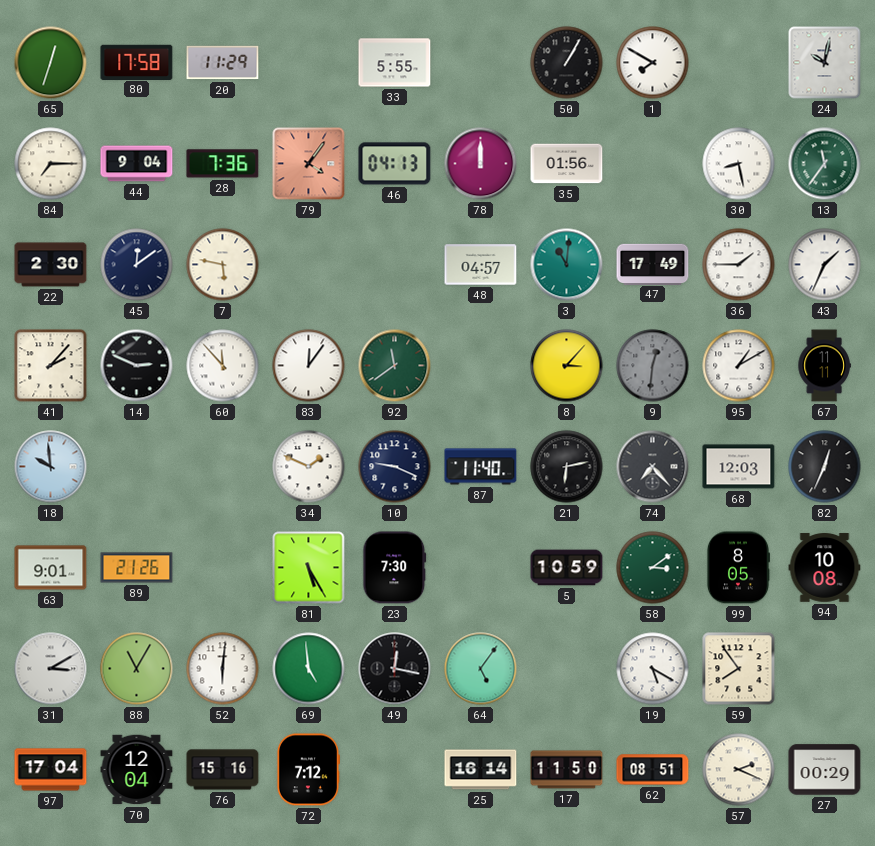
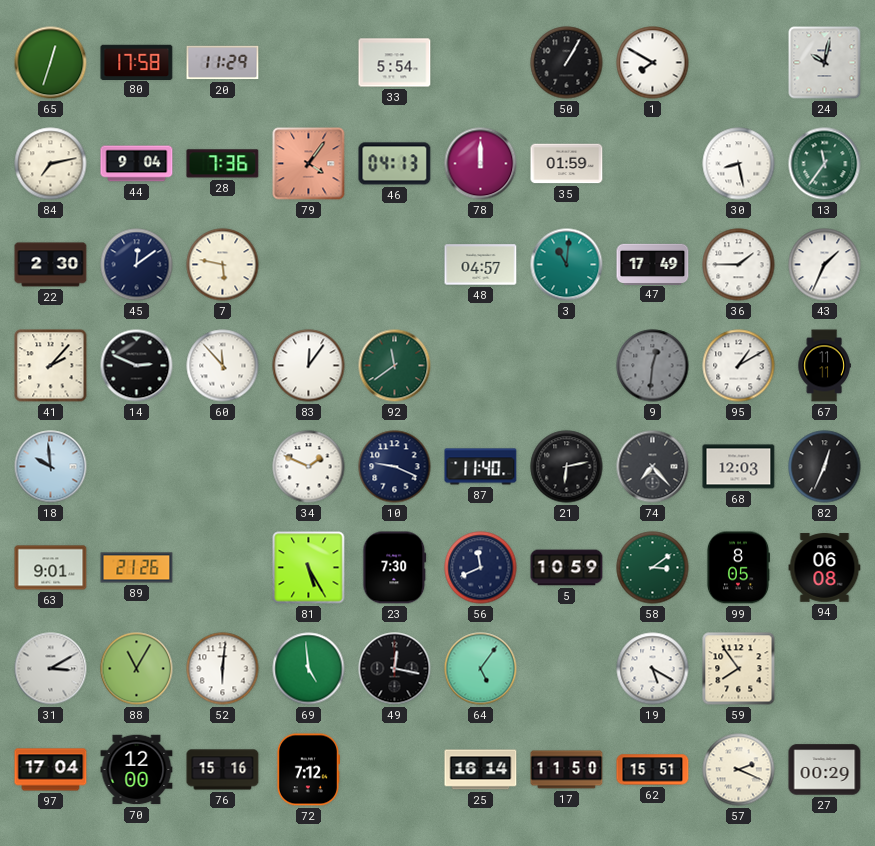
33: 5:55 -> 5:54 (395, 63)
84: 7:15 -> 7:13 (51, 164)
35: 01:56 -> 01:59 (567, 164)
8: 3:07 -> none (567, 366)
56: none -> 11:41 (481, 568)
94: 10:08 -> 06:08 (825, 568)
70: 12:04 -> 12:00 (137, 770)
62: 08:51 -> 15:51 (653, 770)
